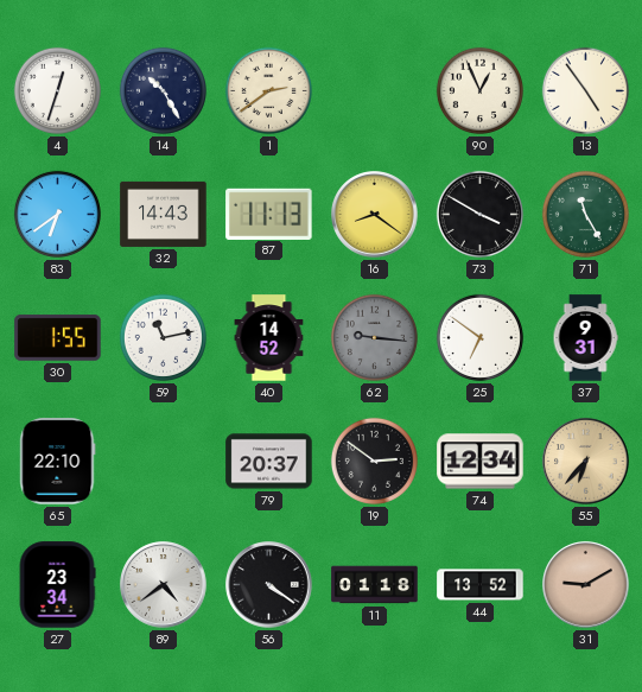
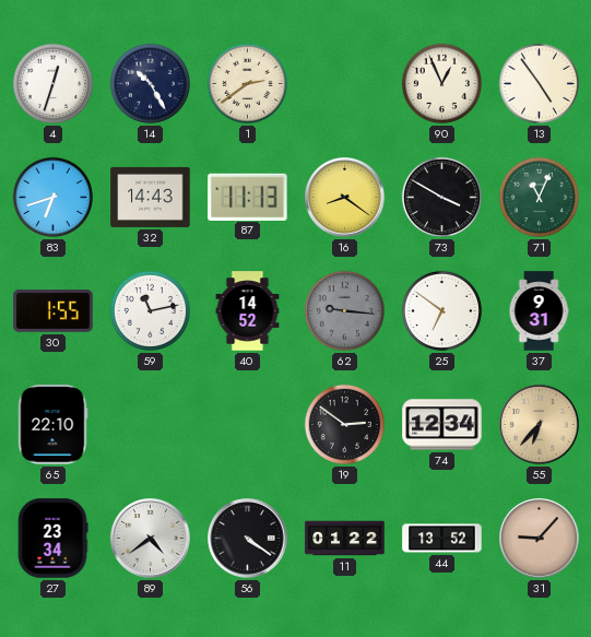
83: 6:39 -> 6:42 (52, 197)
71: 11:25 -> 11:04 (539, 197)
79: 20:37 -> none (269, 462)
11: 01:18 -> 01:22 (345, 539)
31: 9:10 -> 9:07 (540, 539)
